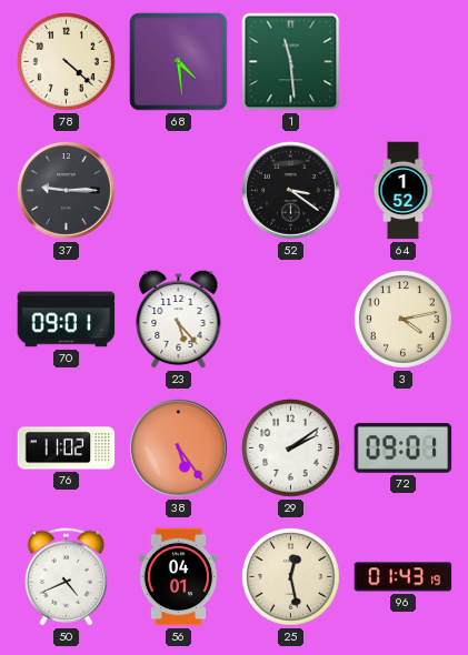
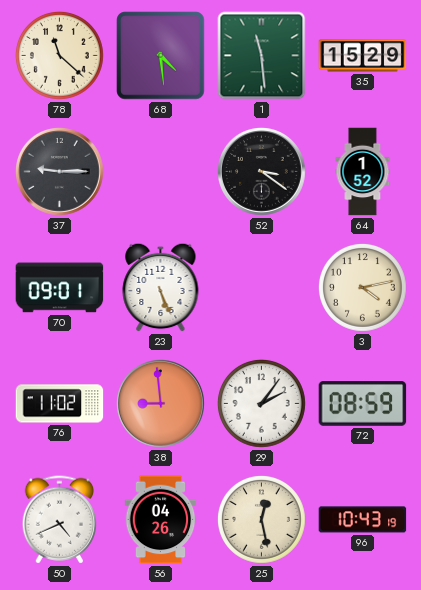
78: 4:22 -> 11:22 (59, 55)
35: none -> 15:29 (363, 56)
23: 5:23 -> 5:26 (161, 287)
38: 5:24 -> 8:59 (161, 404)
29: 2:09 -> 2:06 (261, 403)
72: 09:01 -> 08:59 (363, 404)
56: 04:01 -> 04:26 (161, 520)
96: 01:43 -> 10:43 (363, 520)
